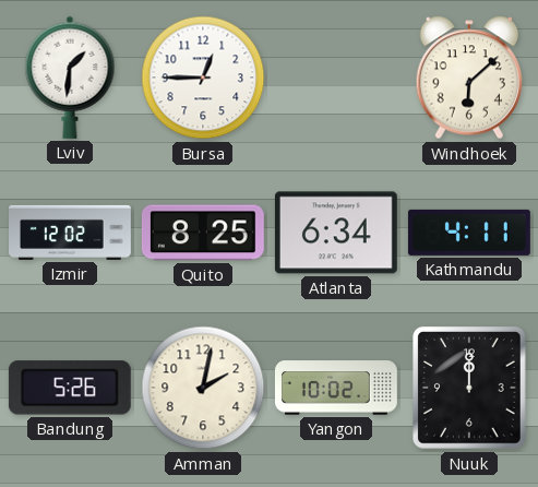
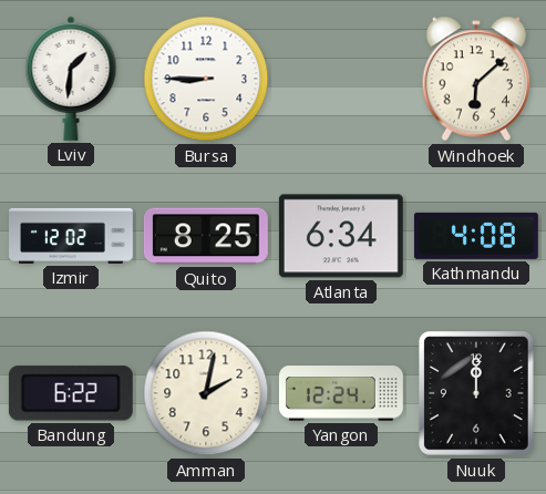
Bursa: 12:45 -> 8:45 (206, 79)
Kathmandu: 4:11 -> 4:08 (476, 236)
Bandung: 5:26 -> 6:22 (71, 393)
Yangon: 10:02 -> 12:24 (341, 393)
